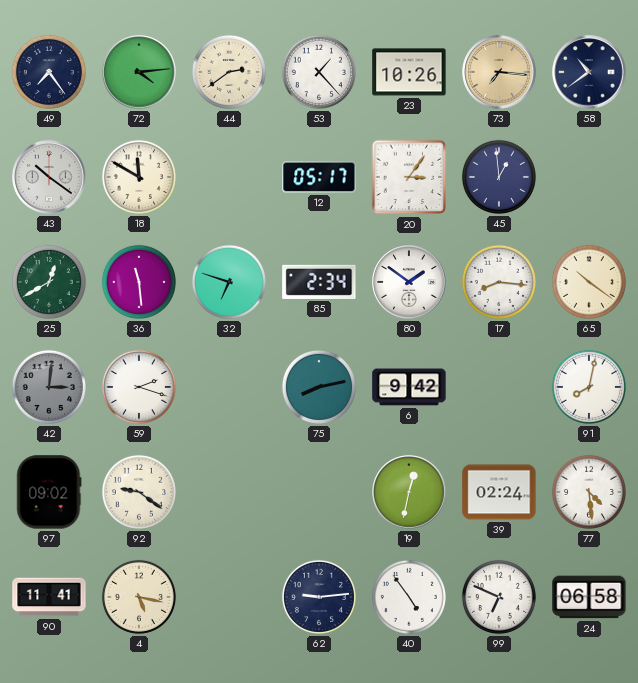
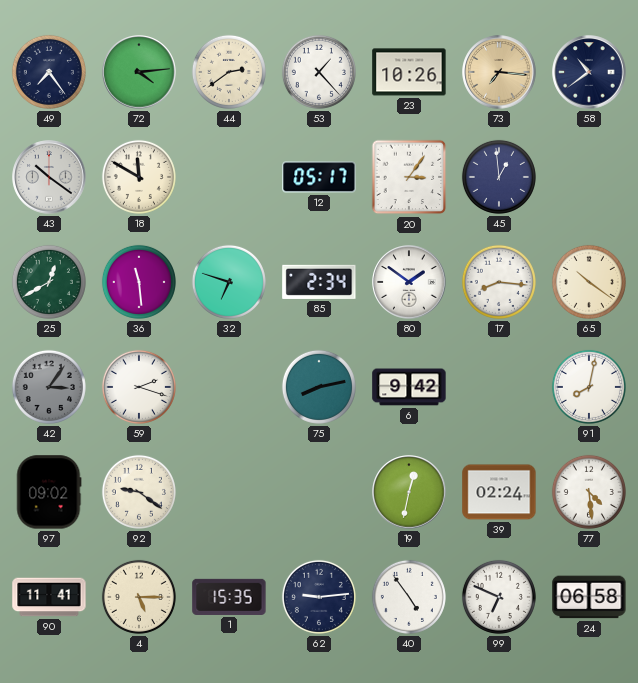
42: 3:01 -> 3:06 (49, 387)
4: 5:17 -> 5:15 (139, 597)
1: none -> 15:35 (229, 597)
